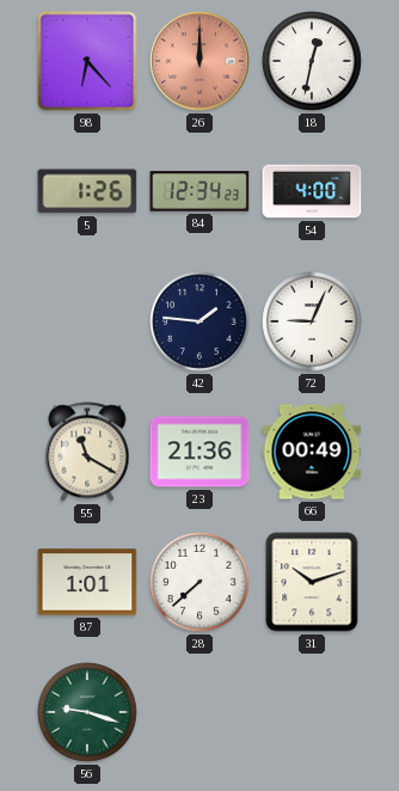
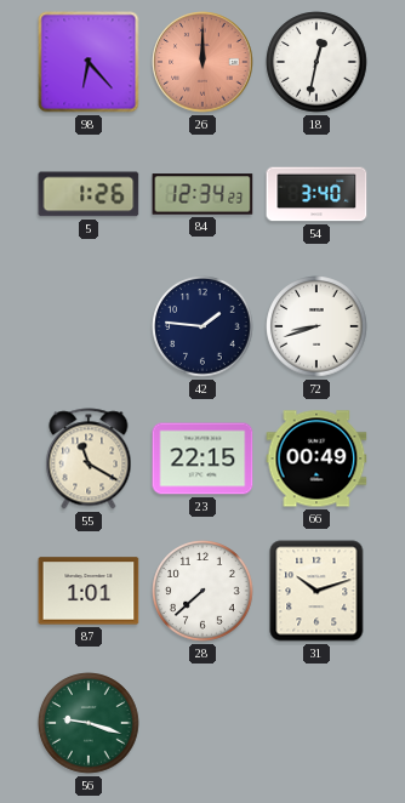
54: 4:00 -> 3:40 (316, 194)
72: 9:04 -> 8:42 (316, 326)
23: 21:36 -> 22:15 (202, 459)
